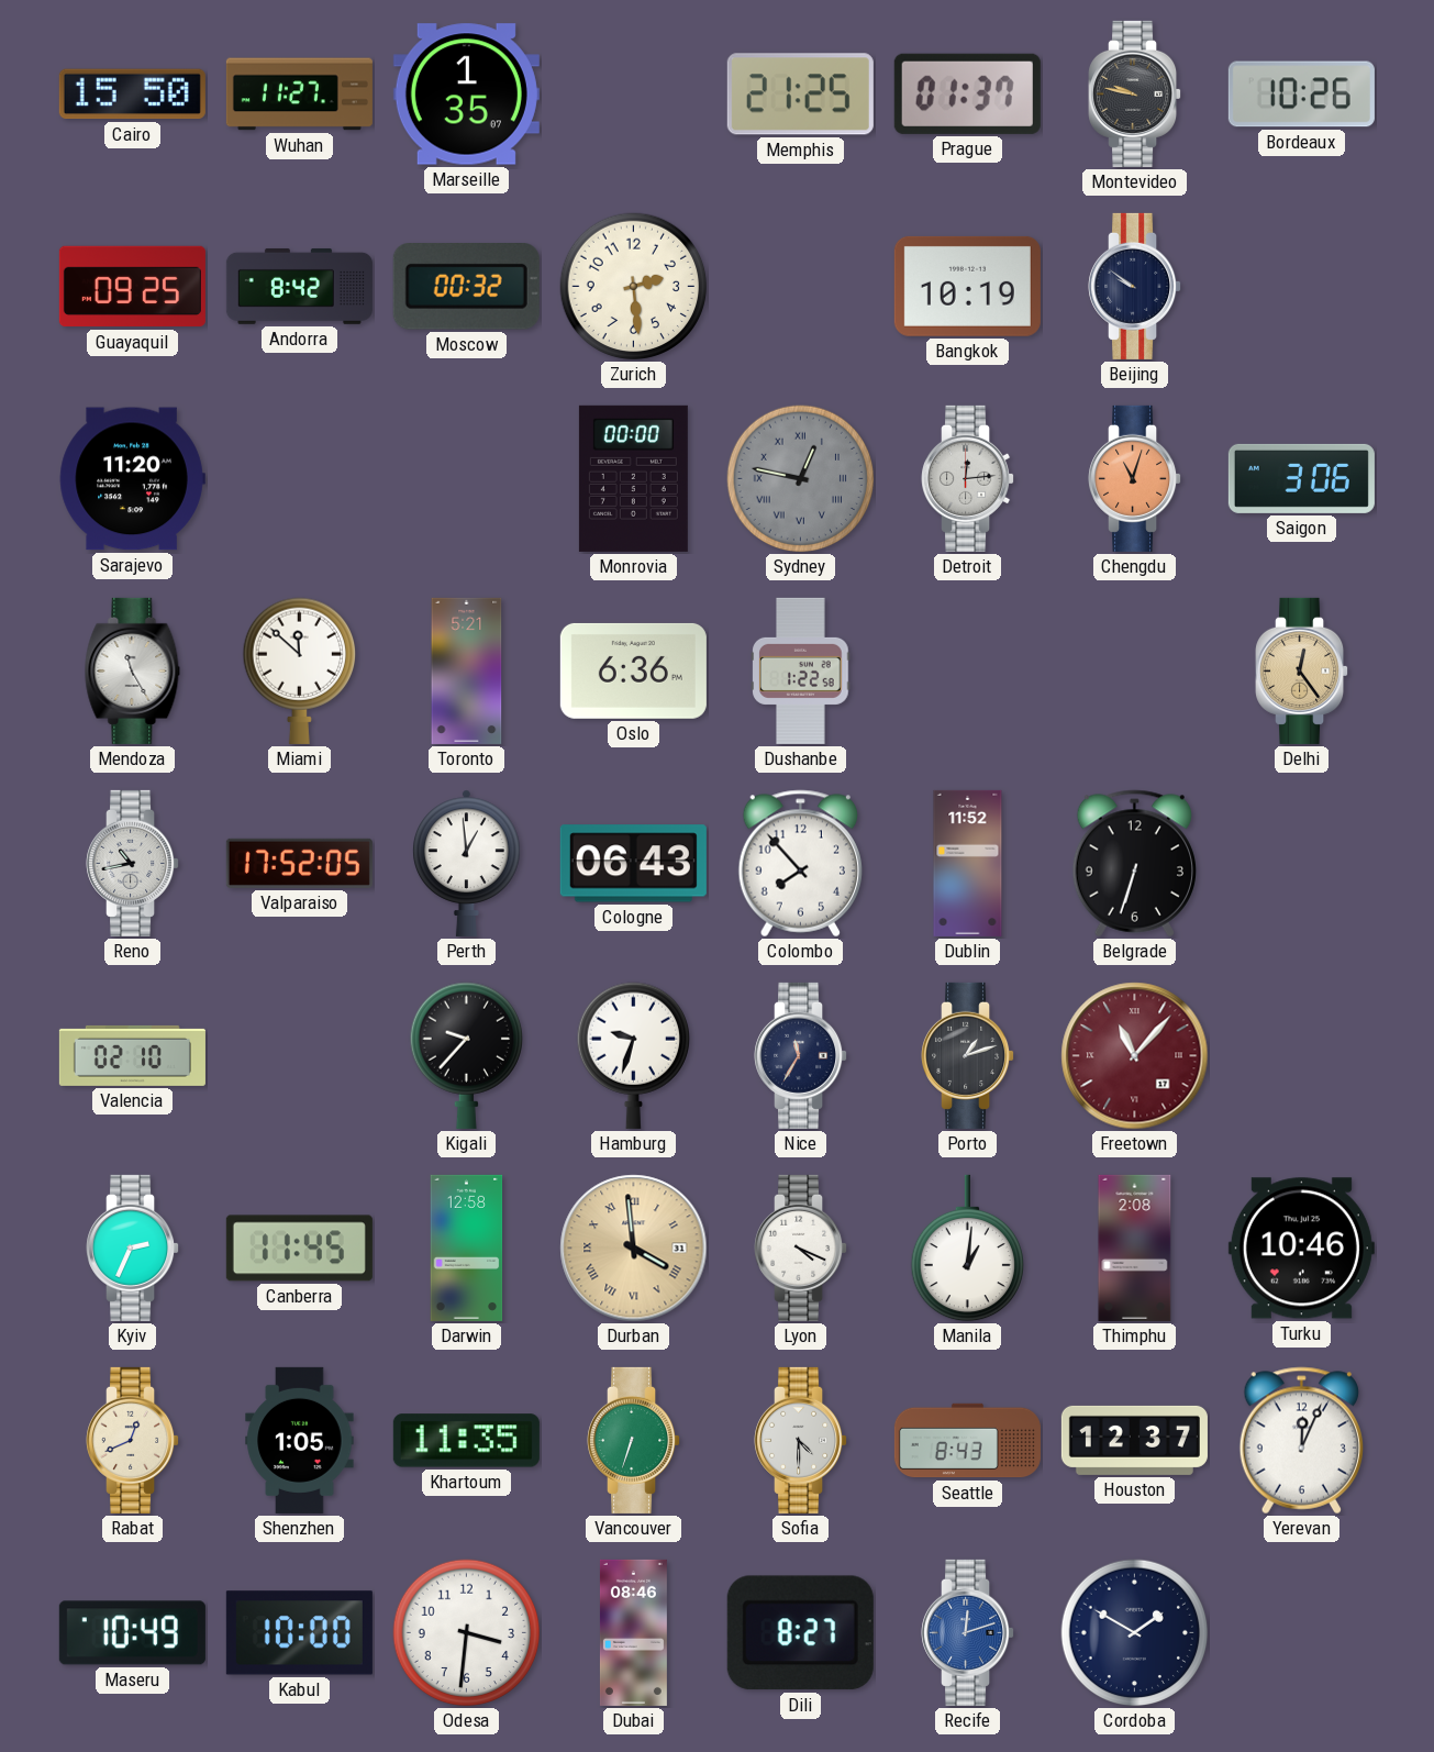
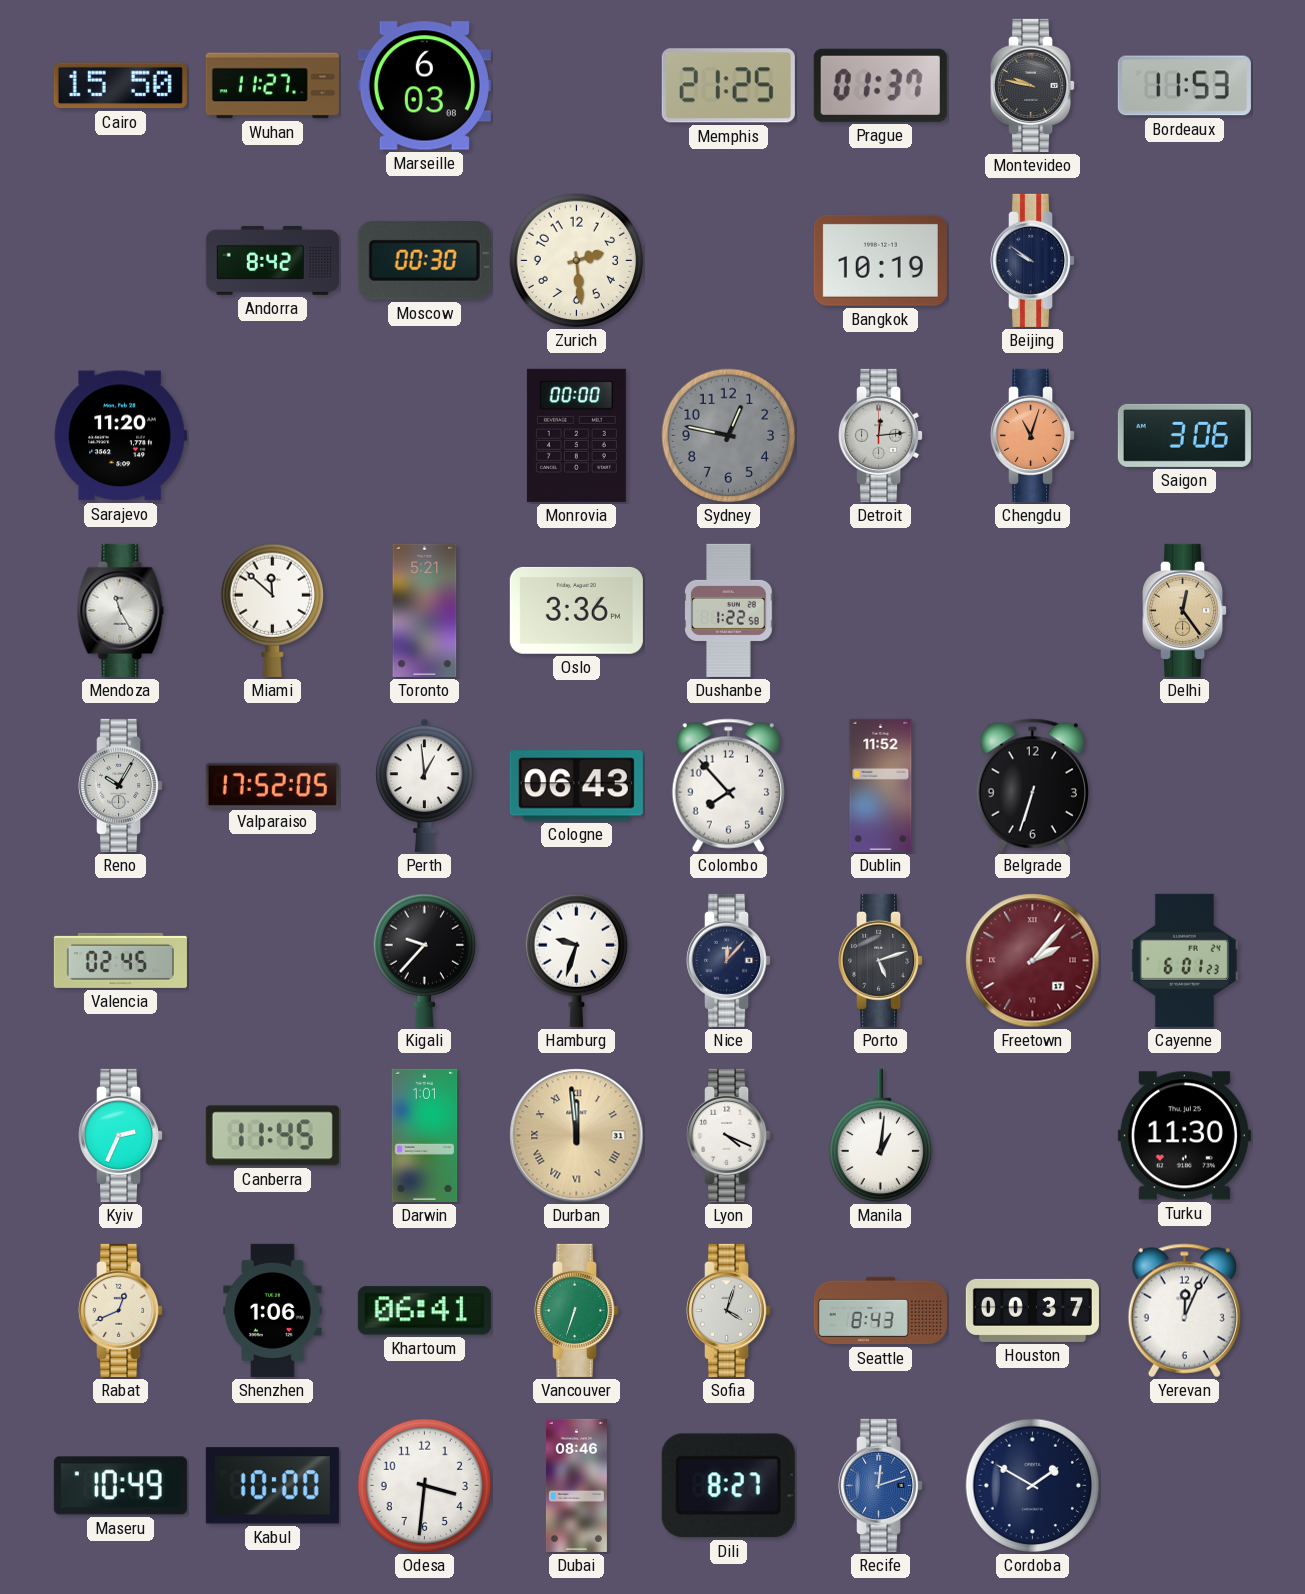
Marseille: 1:35 -> 6:03 (424, 86)
Bordeaux: 10:26 -> 11:53 (1184, 86)
Guayaquil: 09:25 -> none (132, 287)
Moscow: 00:32 -> 00:30 (424, 261)
Sydney numerals: Roman -> Arabic (729, 436)
Oslo: 6:36 -> 3:36 (576, 610)
Reno: 10:43 -> 10:05 (121, 785)
Valencia: 02:10 -> 02:45 (120, 960)
Nice: 11:35 -> 12:07 (729, 960)
Porto: 1:12 -> 5:12 (881, 960)
Freetown: 11:07 -> 2:07 (1033, 961)
Cayenne: none -> 6:01 (1184, 960)
Darwin: 12:58 -> 1:01 (425, 1135)
Durban: 3:59 -> 11:59 (577, 1136)
Thimphu: 2:08 -> none (1135, 1248)
Turku: 10:46 -> 11:30 (1184, 1136)
Shenzhen: 1:05 -> 1:06 (273, 1310)
Khartoum: 11:35 -> 06:41 (424, 1311)
Sofia: 4:30 -> 4:03 (729, 1310)
Houston: 12:37 -> 00:37 (1032, 1310)
